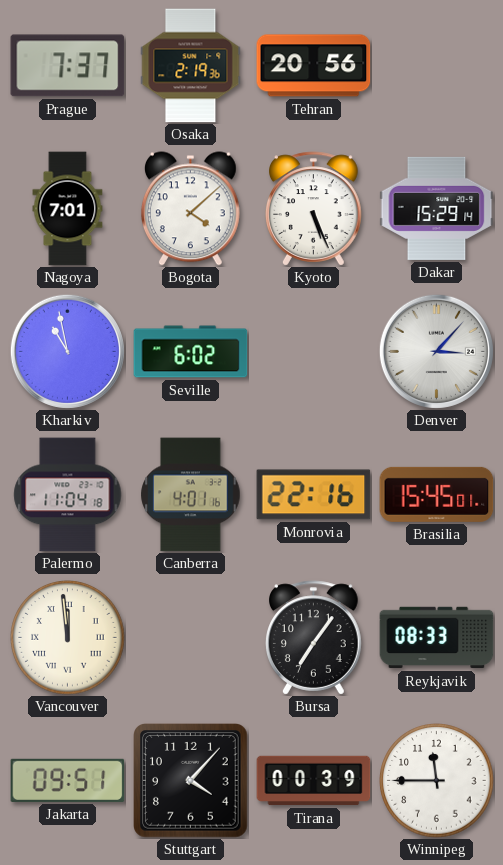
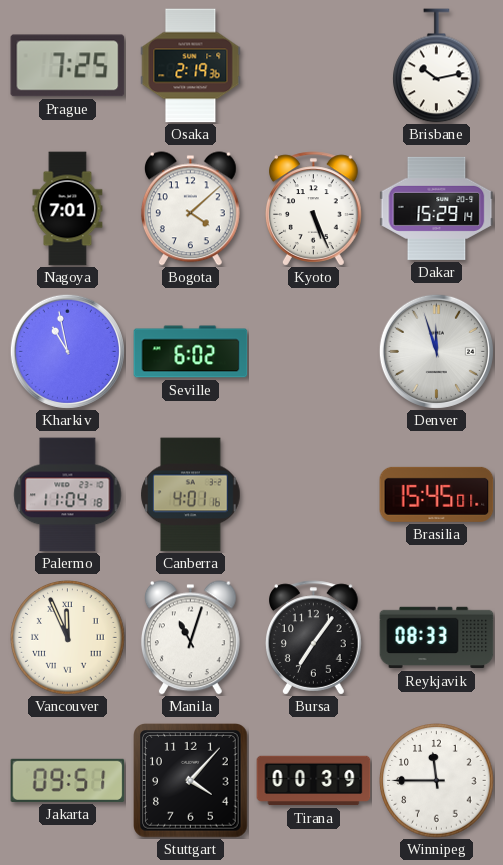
Prague: 7:37 -> 7:25 (68, 66)
Tehran: 20:56 -> none (314, 66)
Brisbane: none -> 10:13 (437, 66)
Denver: 3:07 -> 11:57 (436, 351)
Monrovia: 22:16 -> none (314, 495)
Vancouver: 11:59 -> 11:56 (68, 638)
Manila: none -> 11:03 (190, 638)
